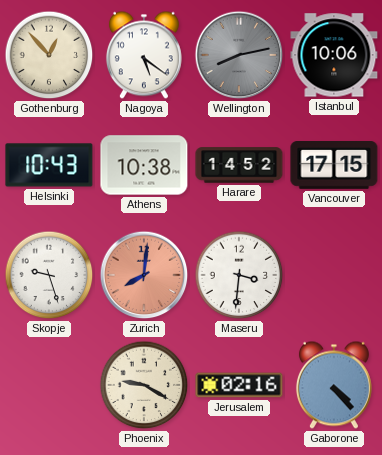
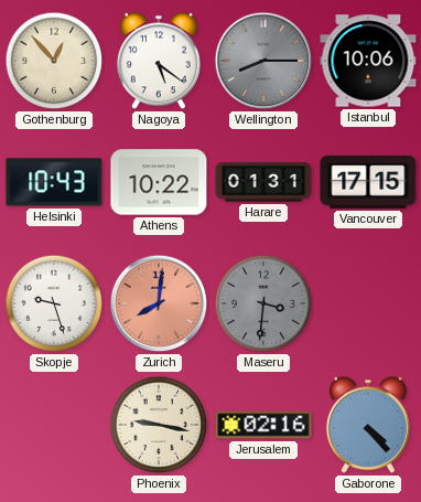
Wellington: 8:13 -> 8:15 (263, 61)
Athens: 10:38 -> 10:22 (159, 182)
Harare: 14:52 -> 01:31 (263, 182)
Maseru dial: white -> grey (263, 303)
Phoenix: 9:20 -> 9:17 (159, 425)
